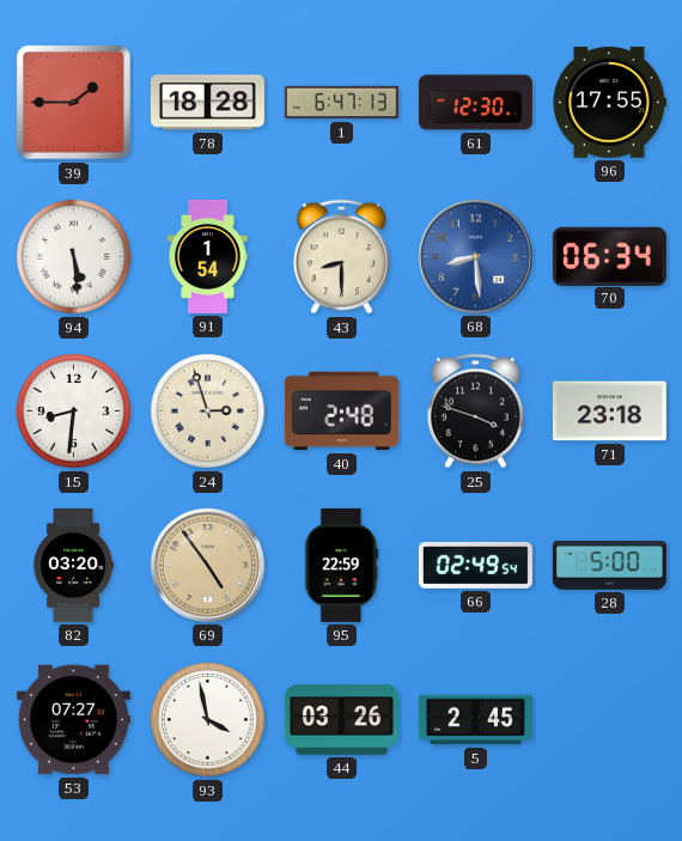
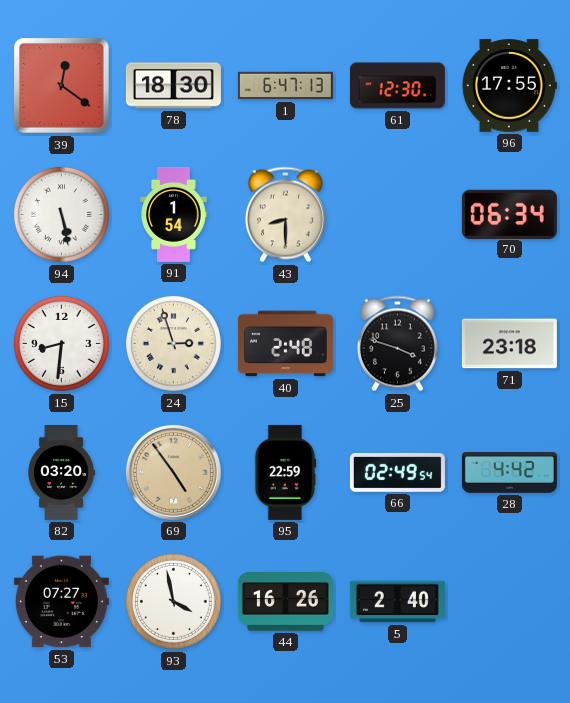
39: 1:45 -> 12:21 (62, 86)
78: 18:28 -> 18:30 (173, 86)
94: 5:29 -> 5:28 (61, 214)
68: 8:29 -> none (475, 256)
28: 5:00 -> 4:42 (509, 473)
44: 03:26 -> 16:26 (285, 602)
5: 2:45 -> 2:40 (397, 602)
